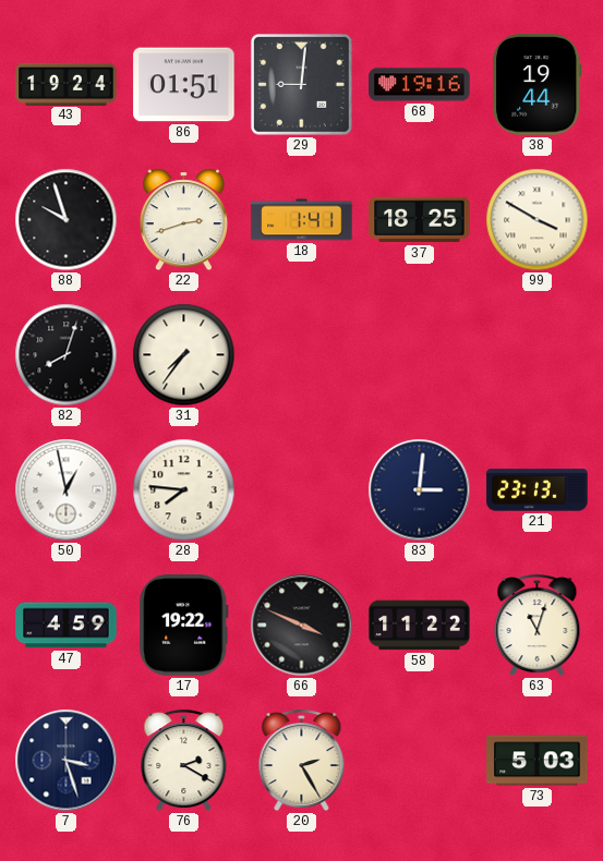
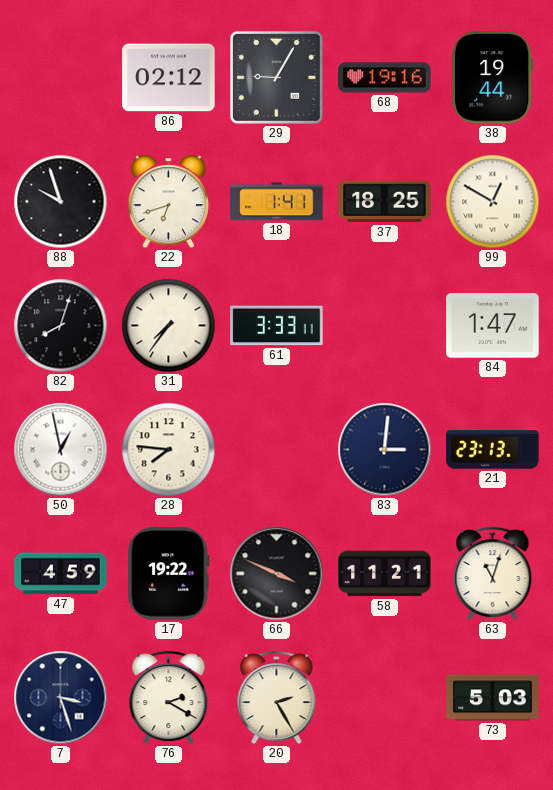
43: 19:24 -> none (67, 84)
86: 01:51 -> 02:12 (169, 78)
29: 9:01 -> 9:05 (276, 77)
22: 2:42 -> 6:42 (168, 202)
99: 3:50 -> 12:50 (493, 202)
61: none -> 3:33 (277, 326)
84: none -> 1:47 (493, 326)
58: 11:22 -> 11:21 (385, 574)
